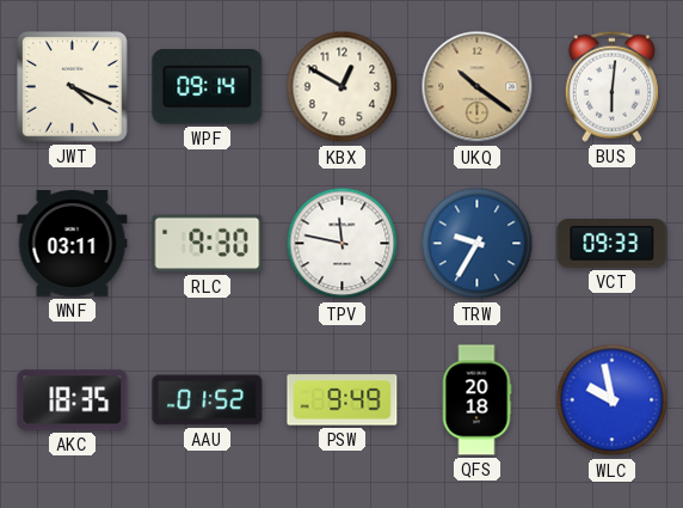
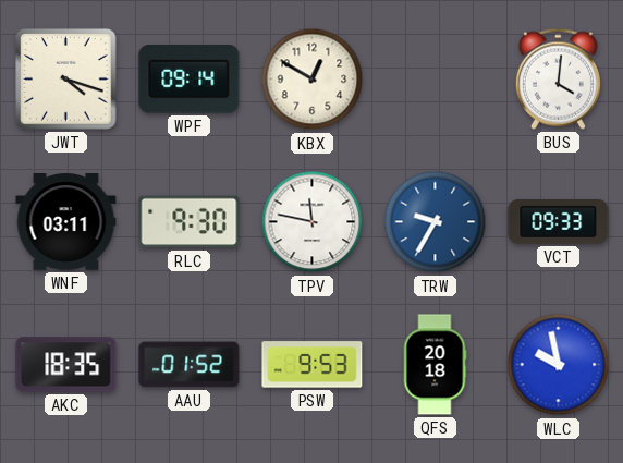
JWT: 4:19 -> 4:18 (66, 80)
UKQ: 10:21 -> none (478, 87)
BUS: 6:01 -> 4:01 (558, 78)
PSW: 9:49 -> 9:53 (313, 365)
